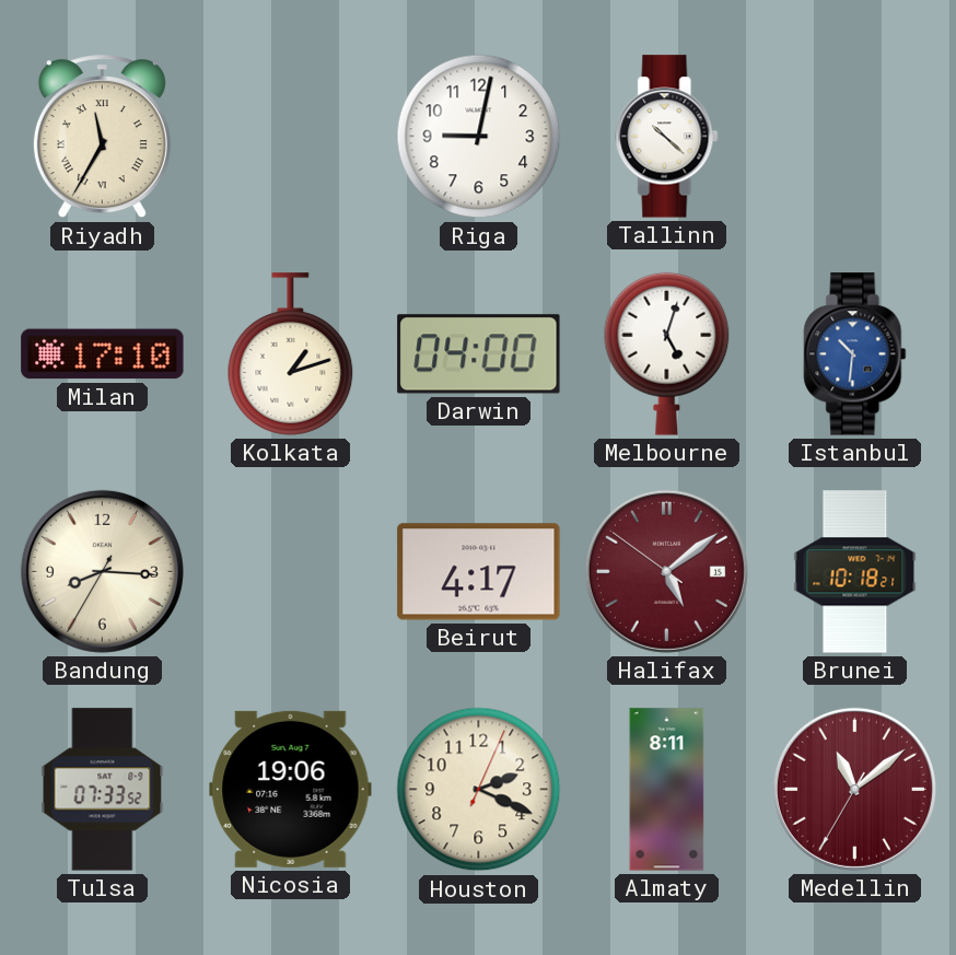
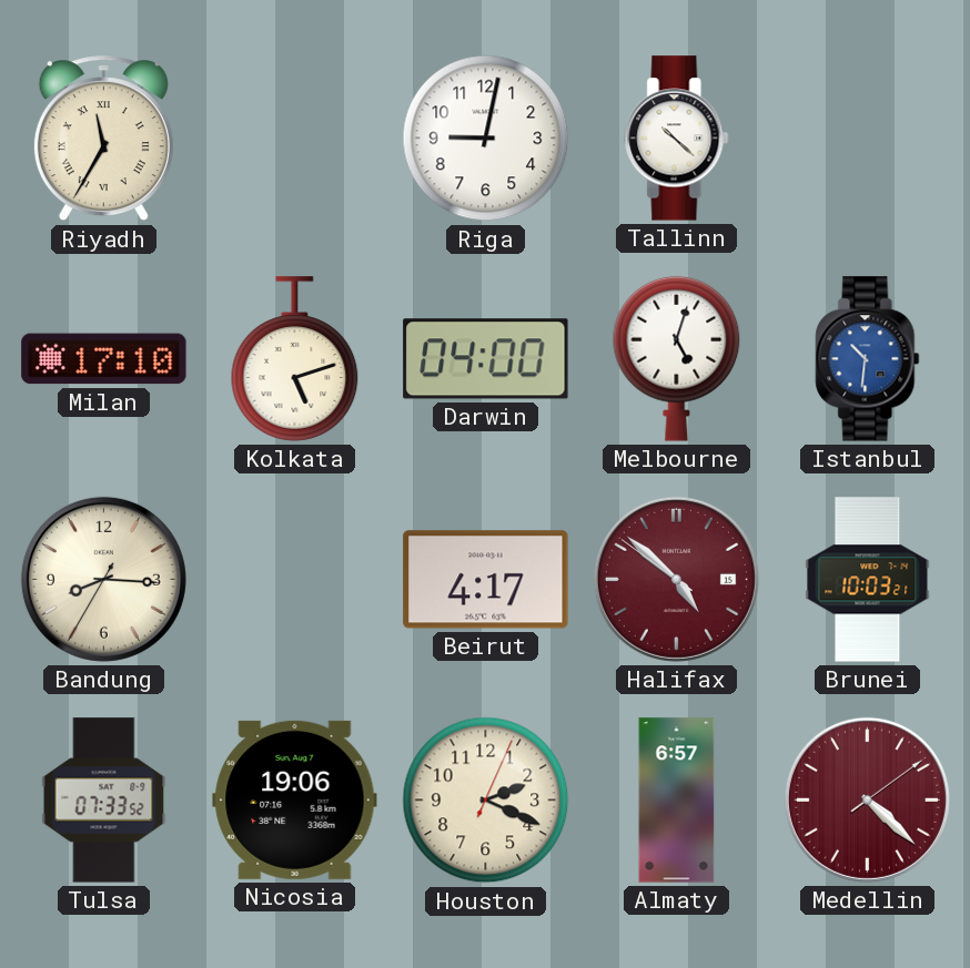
Kolkata: 1:12 -> 5:12 (295, 359)
Halifax: 5:08 -> 4:51 (676, 579)
Brunei: 10:18 -> 10:03 (868, 580)
Almaty: 8:11 -> 6:57 (677, 801)
Medellin: 11:08 -> 4:22 (867, 799)
